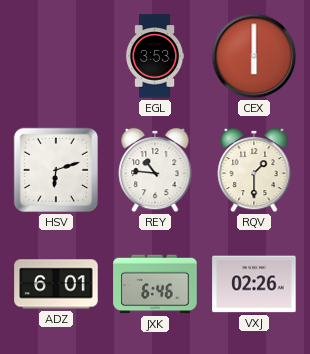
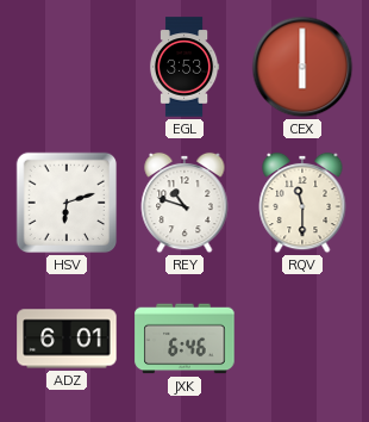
REY: 10:46 -> 10:48 (185, 203)
RQV: 1:30 -> 11:30 (302, 203)
VXJ: 02:26 -> none (254, 284)
